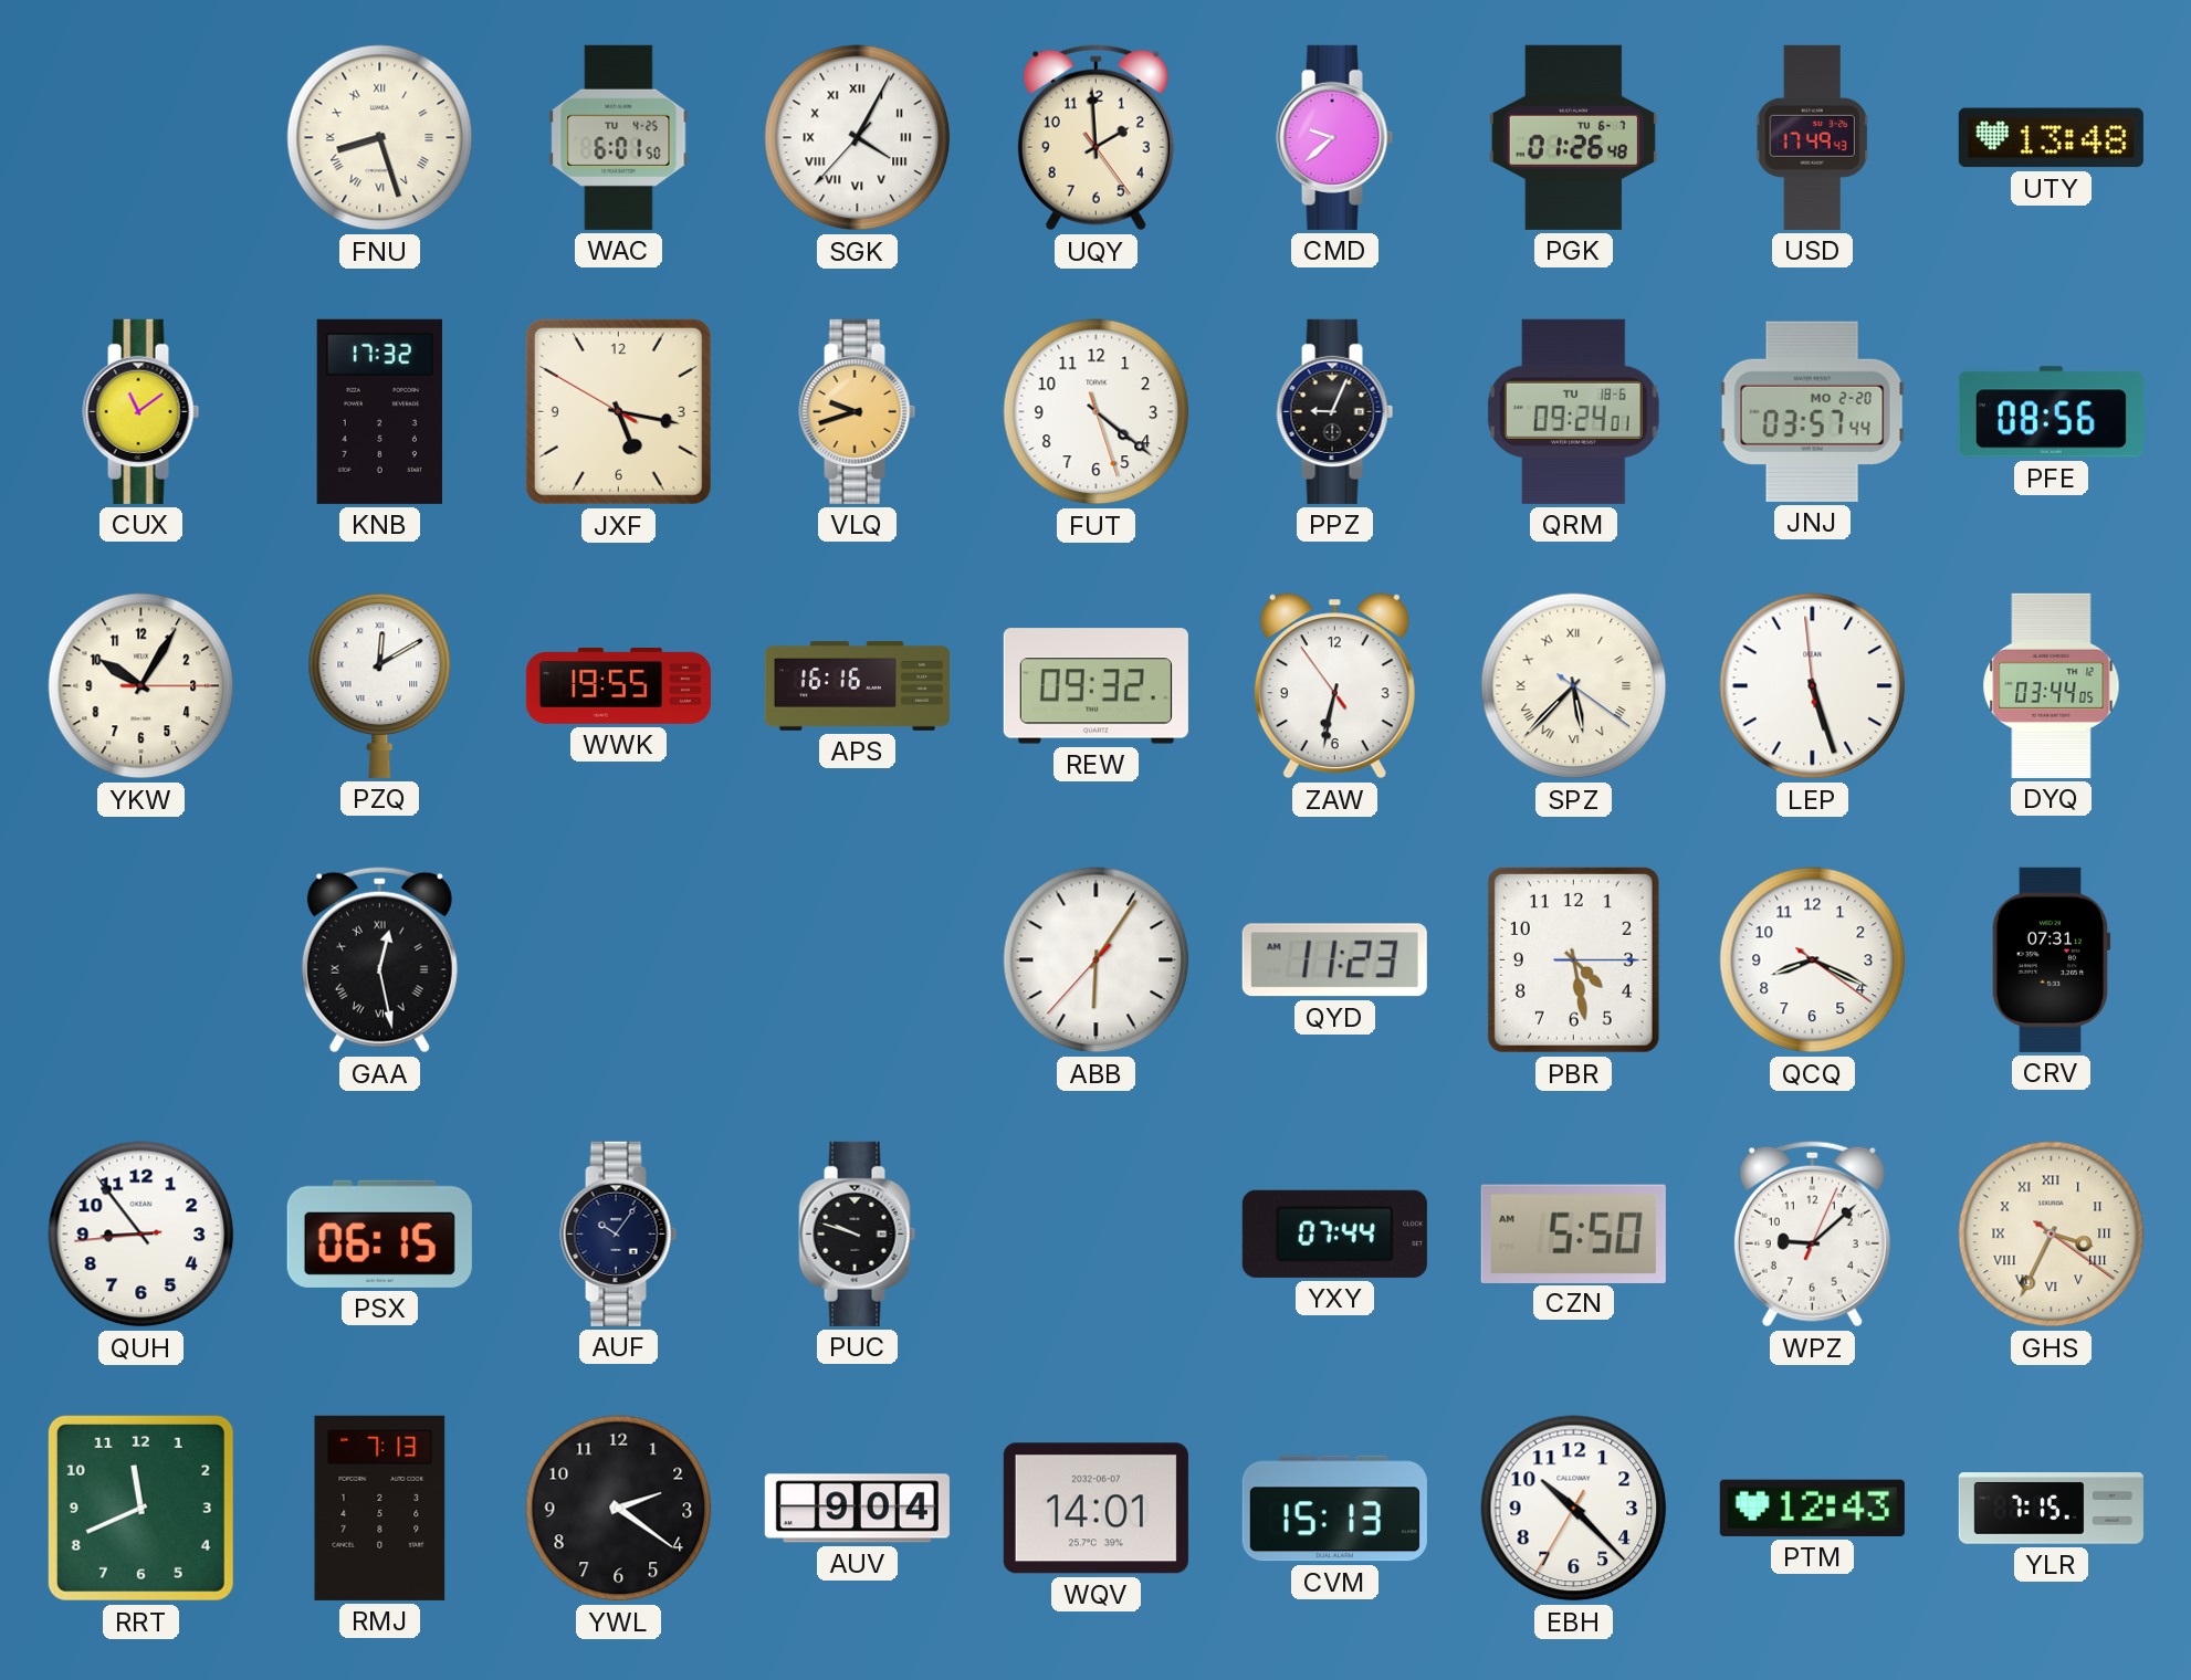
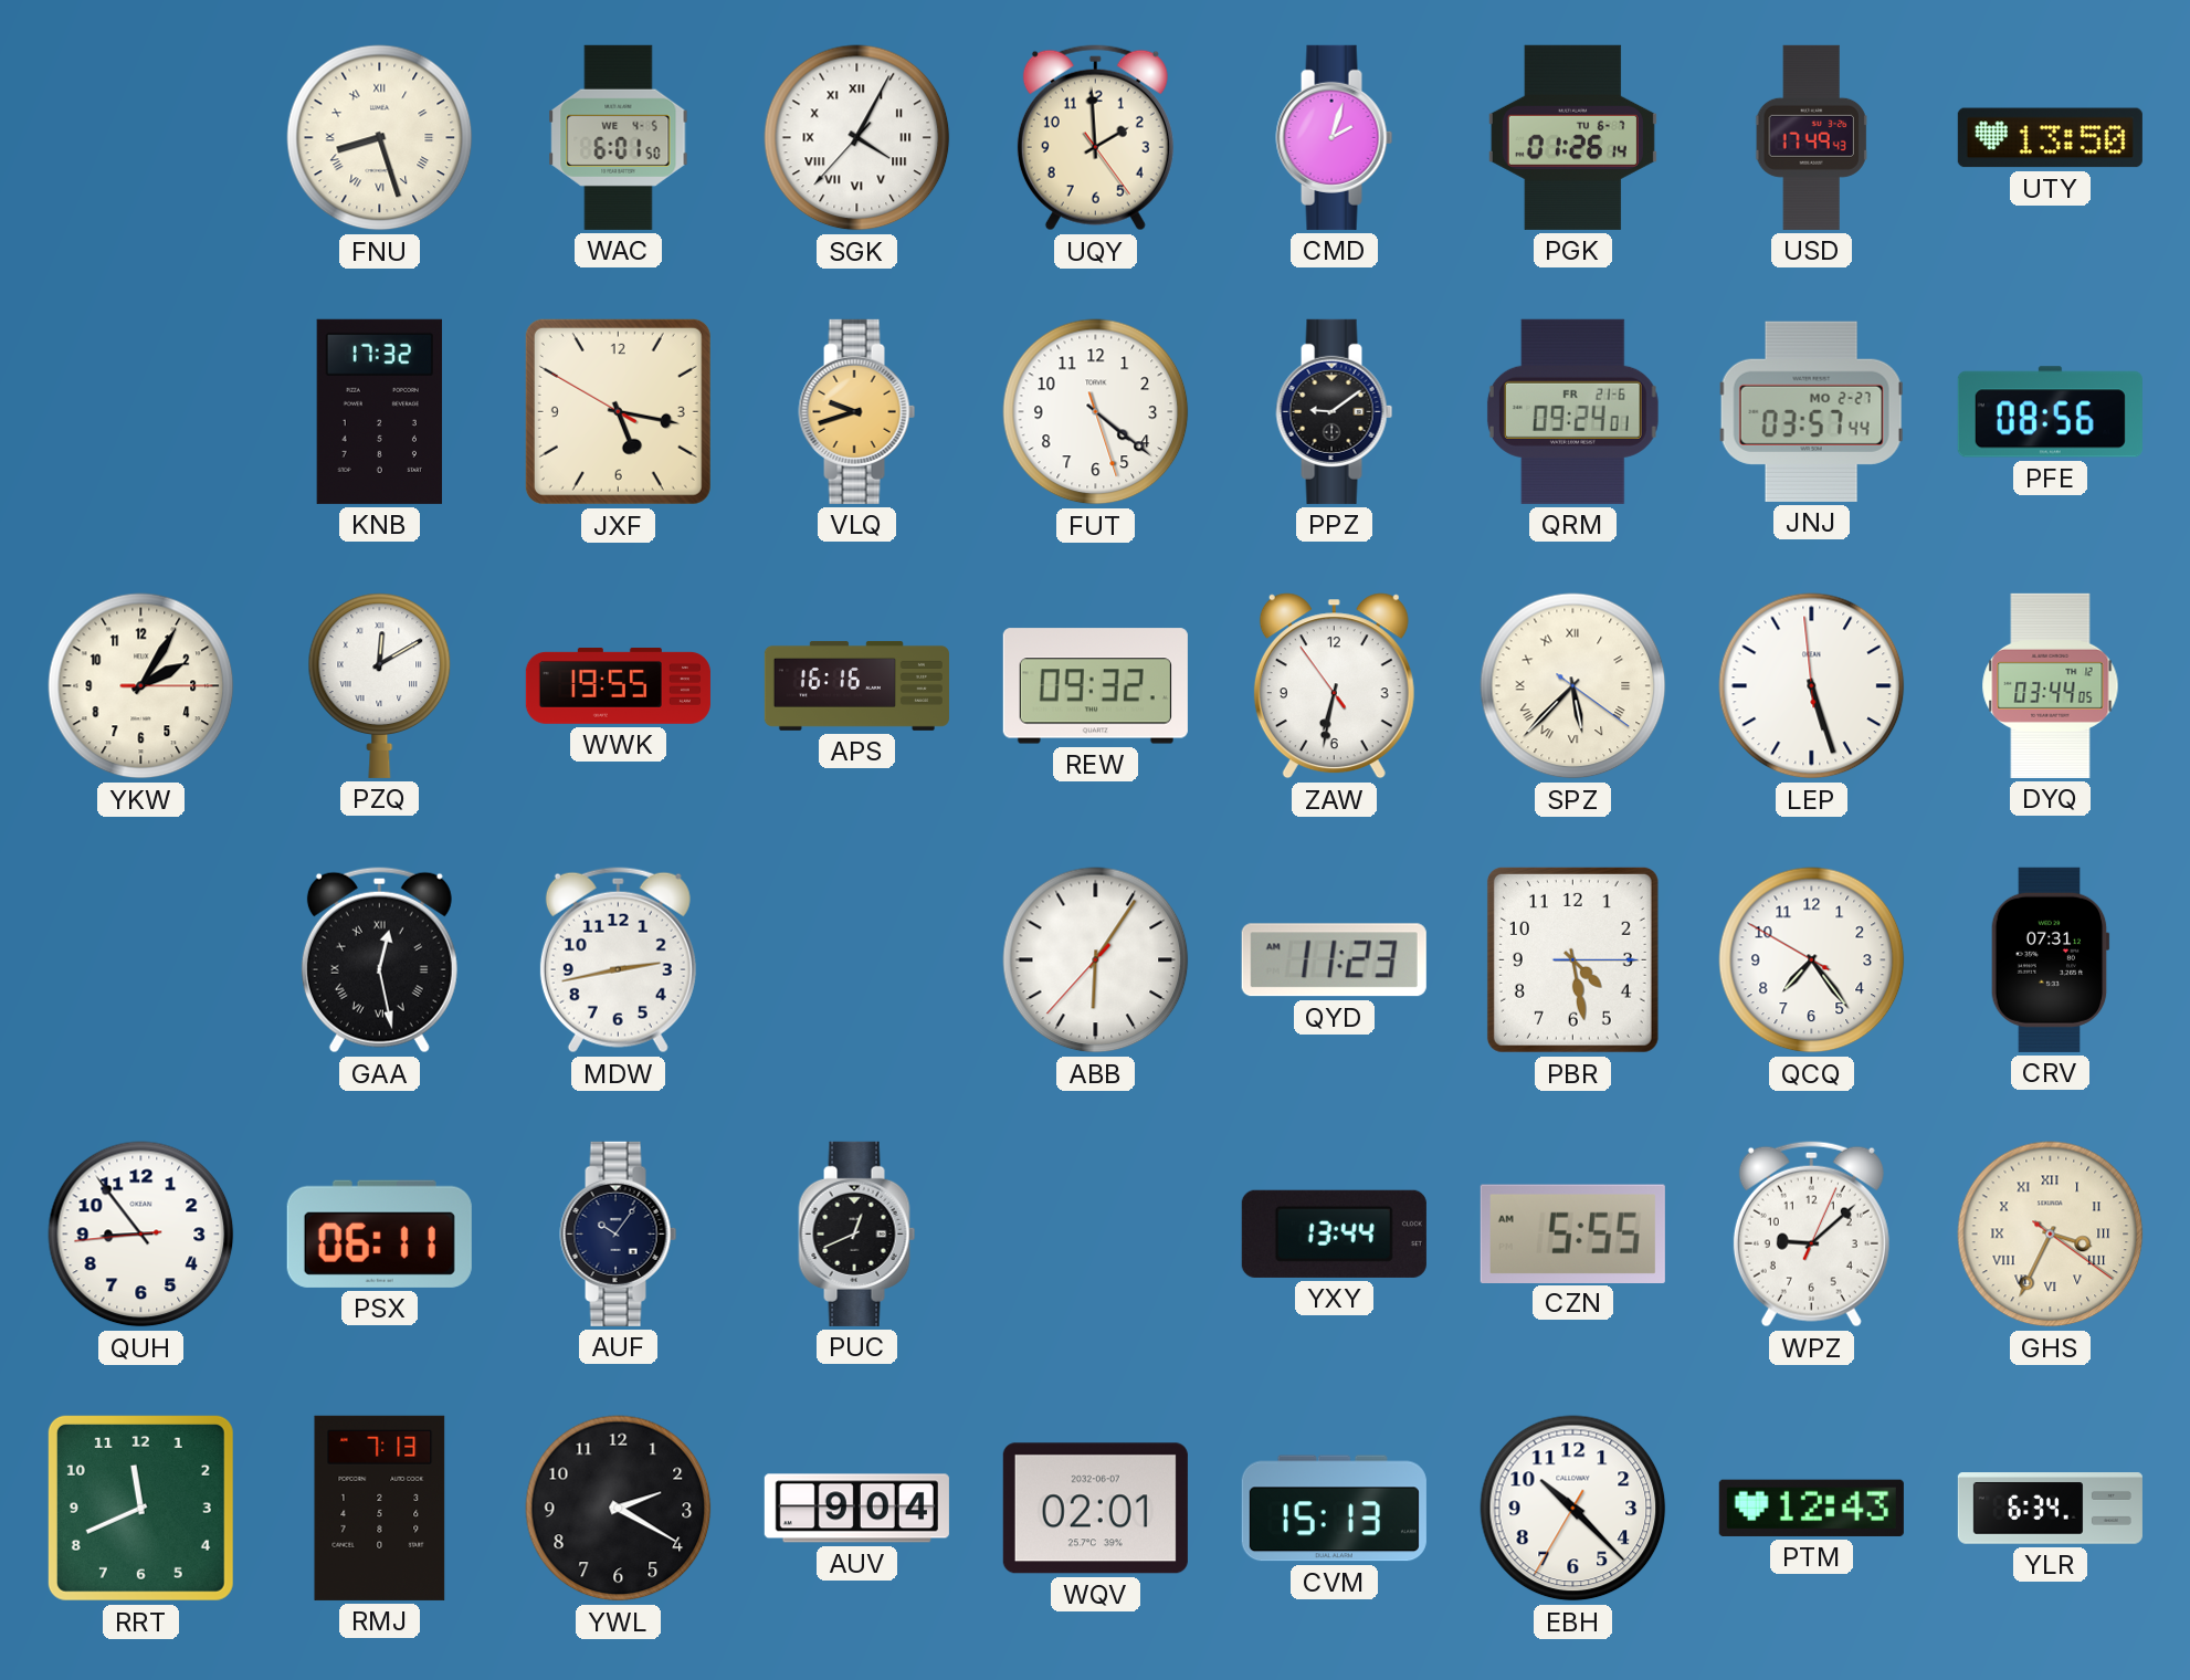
WAC date: TU 4-25 -> WE 4-5 (619, 137)
CMD: 9:38 -> 2:03 (1335, 137)
PGK: 01:26:48 -> 01:26:14 (1572, 137)
UTY: 13:48 -> 13:50 (2050, 138)
CUX: 11:09 -> none (141, 411)
PPZ: 9:04 -> 9:09 (1335, 411)
QRM date: TU 18-6 -> FR 21-6 (1572, 411)
JNJ date: MO 2-20 -> MO 2-27 (1812, 411)
YKW: 10:05 -> 2:05 (141, 686)
MDW: none -> 2:43 (618, 960)
QCQ: 8:19 -> 7:23 (1812, 960)
PSX: 06:15 -> 06:11 (379, 1233)
PUC: 9:48 -> 12:41 (857, 1233)
YXY: 07:44 -> 13:44 (1334, 1233)
CZN: 5:50 -> 5:55 (1572, 1233)
YWL: 2:21 -> 2:20 (619, 1509)
WQV: 14:01 -> 02:01 (1095, 1509)
YLR: 7:15 -> 6:34 (2050, 1509)
